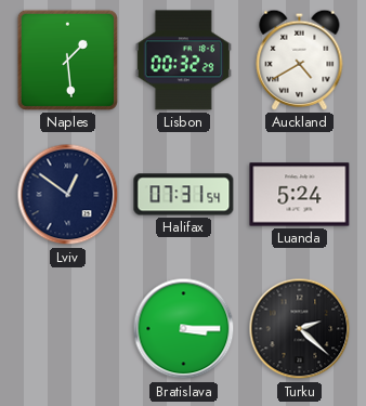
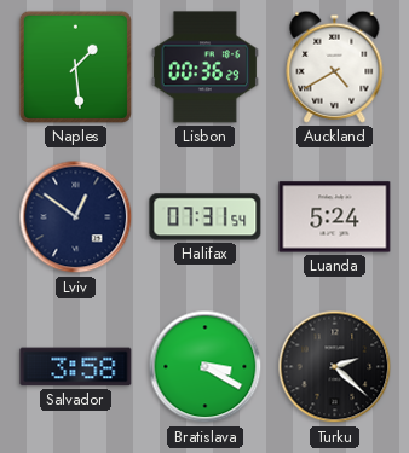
Lisbon: 00:32 -> 00:36 (204, 68)
Salvador: none -> 3:58 (76, 367)
Bratislava: 3:15 -> 3:20 (206, 367)
